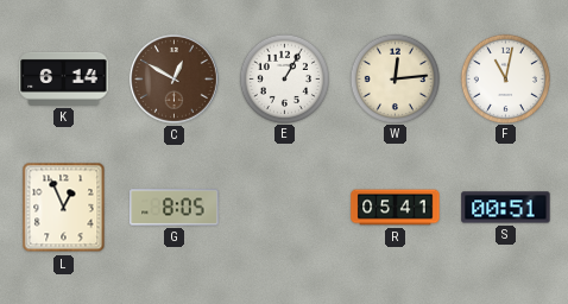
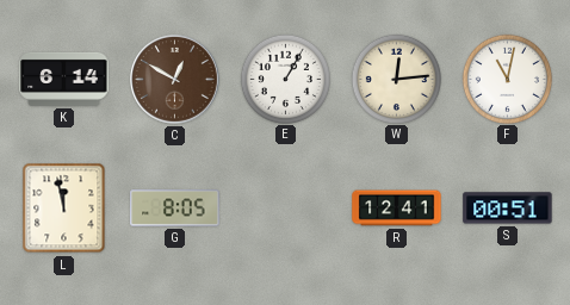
L: 12:56 -> 11:58 (64, 208)
R: 05:41 -> 12:41 (397, 208)
